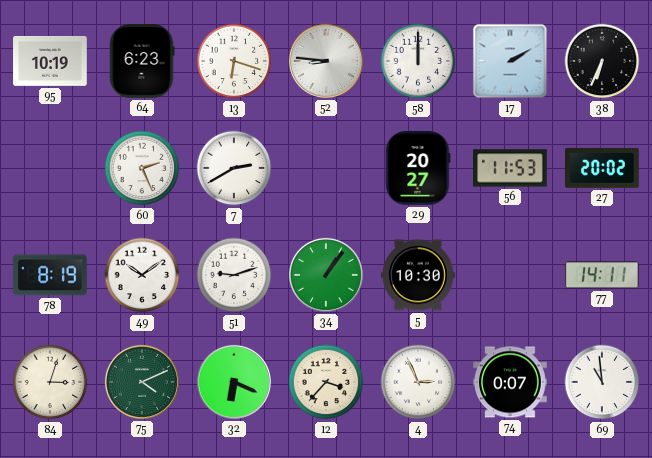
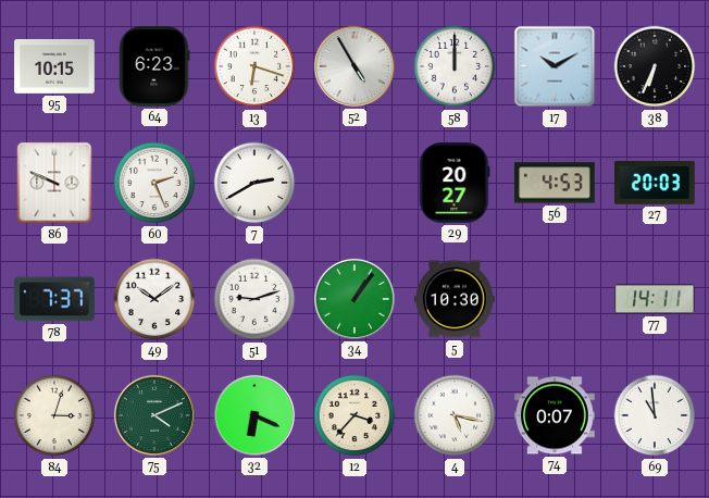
95: 10:19 -> 10:15 (54, 67)
52: 8:46 -> 4:55 (354, 66)
17: 2:10 -> 10:10 (555, 66)
86: none -> 9:49 (54, 183)
56: 11:53 -> 4:53 (555, 183)
27: 20:02 -> 20:03 (655, 183)
78: 8:19 -> 7:37 (55, 299)
4: 2:56 -> 5:17 (455, 415)
